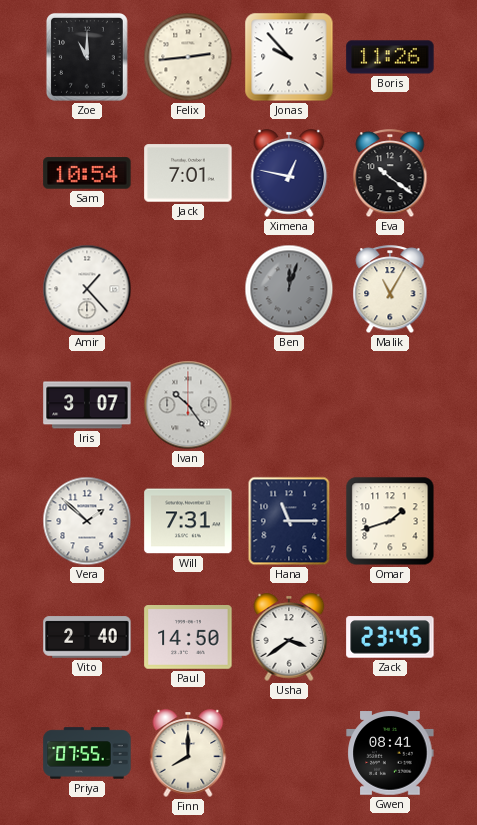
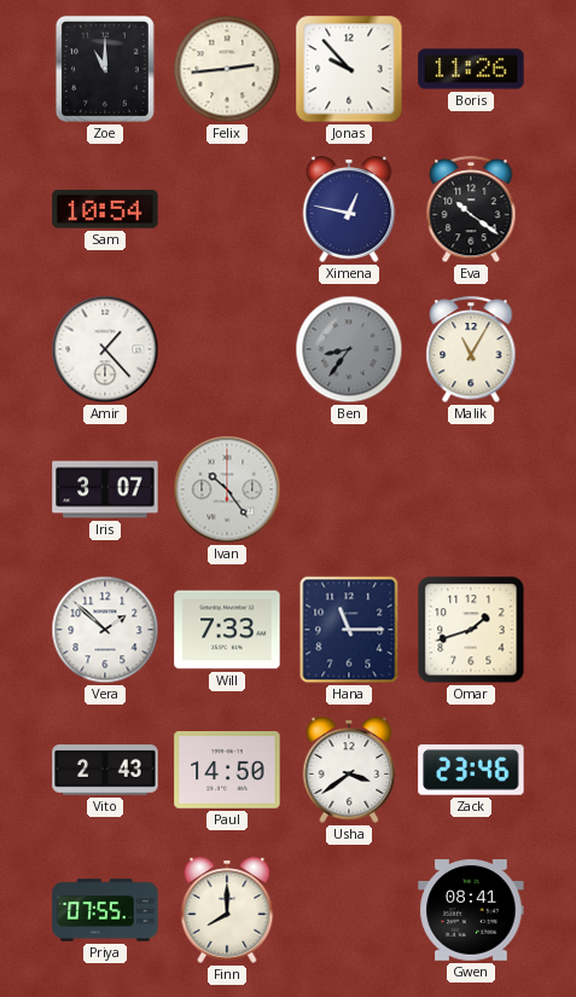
Jack: 7:01 -> none (188, 173)
Ben: 12:03 -> 8:36 (349, 349)
Will: 7:31 -> 7:33 (227, 630)
Vito: 2:40 -> 2:43 (105, 770)
Zack: 23:45 -> 23:46 (471, 770)
